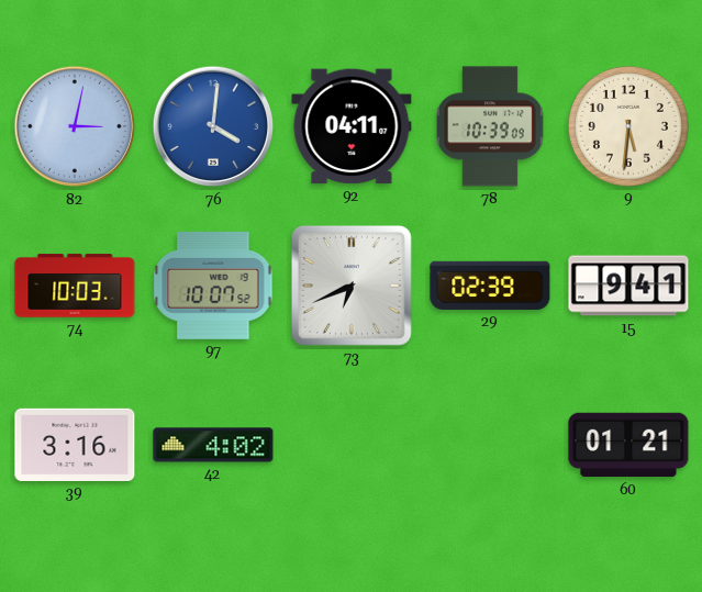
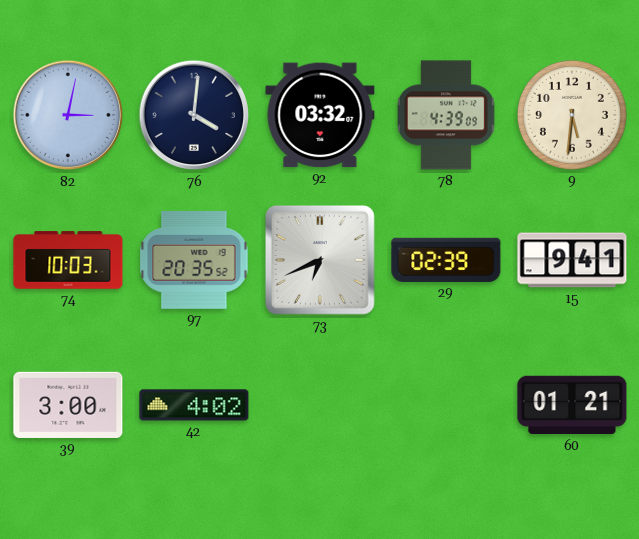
76 dial: blue -> navy (194, 115)
92: 04:11 -> 03:32 (320, 115)
78: 10:39 -> 4:39 (446, 115)
97: 10:07 -> 20:35 (194, 260)
39: 3:16 -> 3:00 (68, 405)
